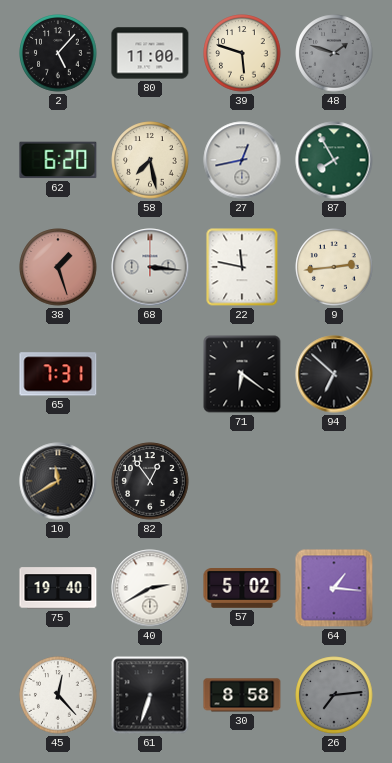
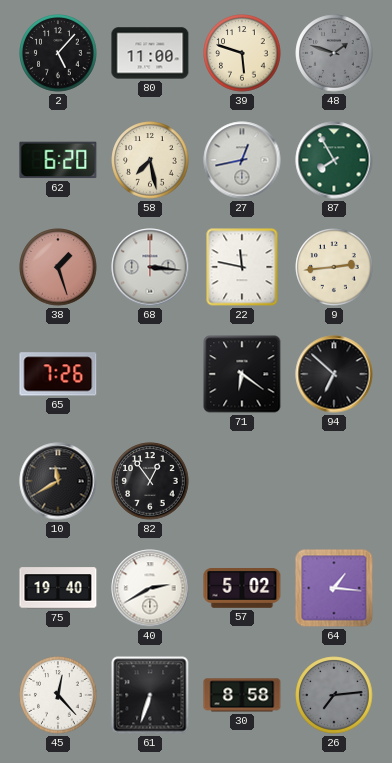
65: 7:31 -> 7:26 (58, 374)
